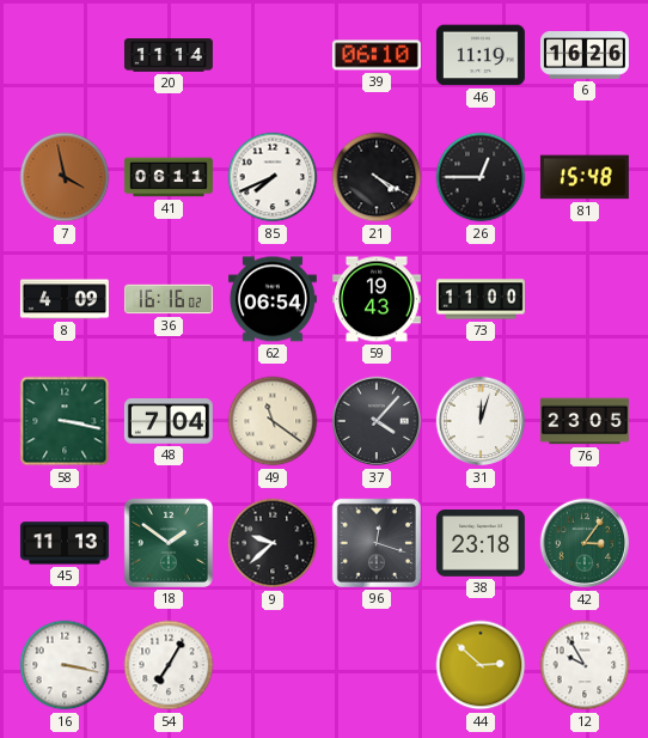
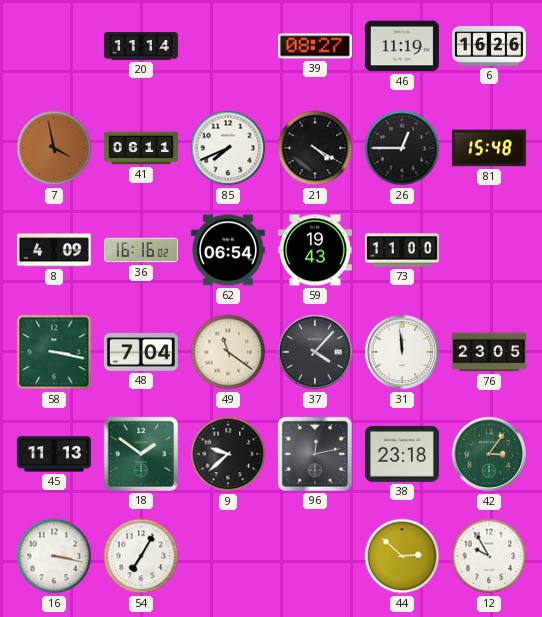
39: 06:10 -> 08:27 (315, 46)
31: 12:03 -> 11:59 (402, 352)
96: 12:18 -> 12:13 (315, 454)
